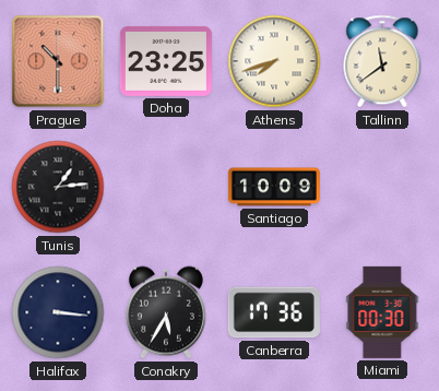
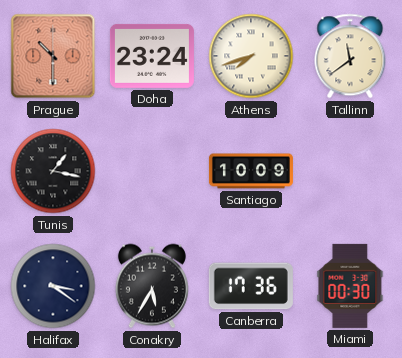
Doha: 23:25 -> 23:24 (152, 56)
Tunis: 1:14 -> 1:17 (53, 171)
Halifax: 3:16 -> 3:21 (53, 286)
